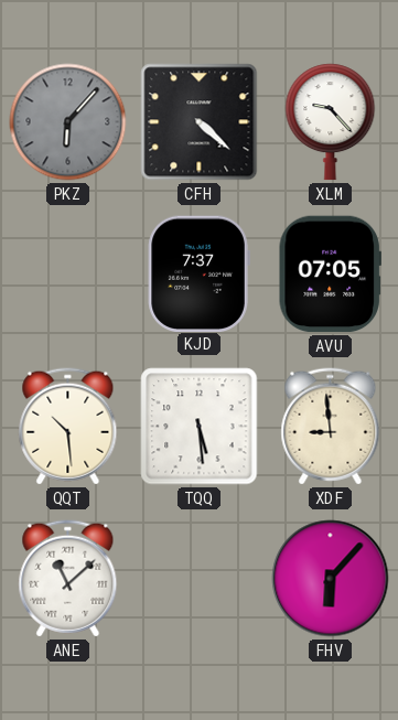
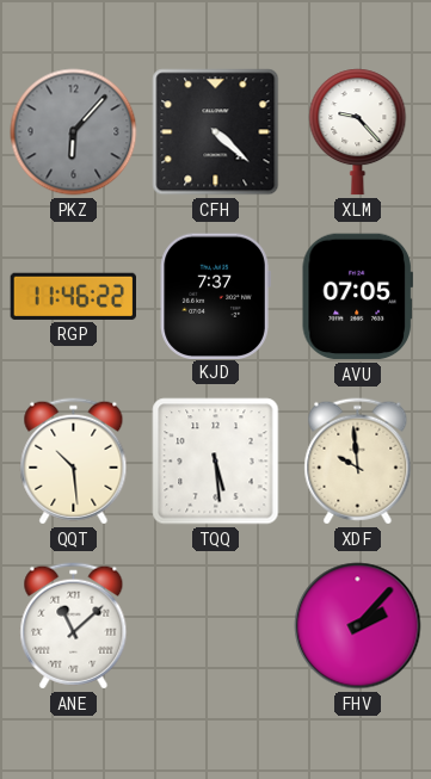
RGP: none -> 11:46 (74, 296)
XDF: 8:59 -> 9:59 (358, 462)
FHV: 6:07 -> 2:07 (358, 626)
